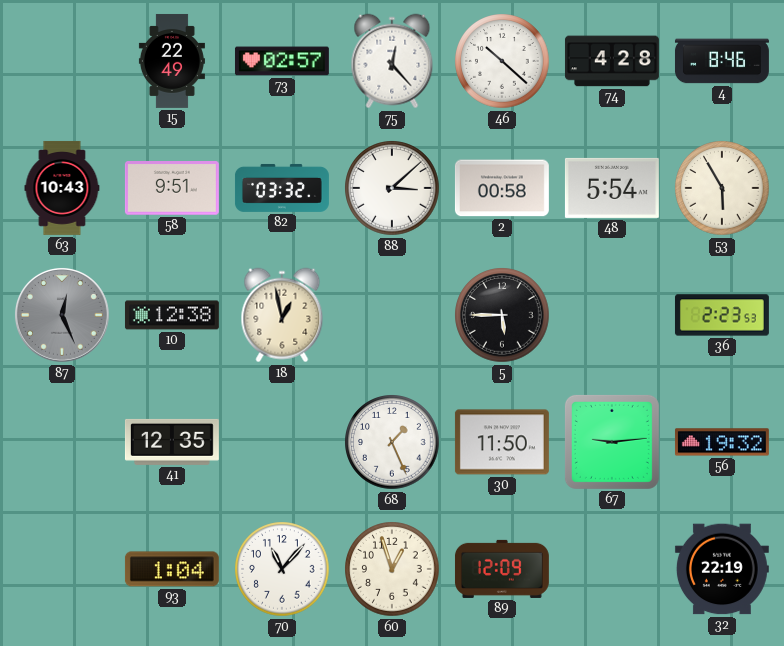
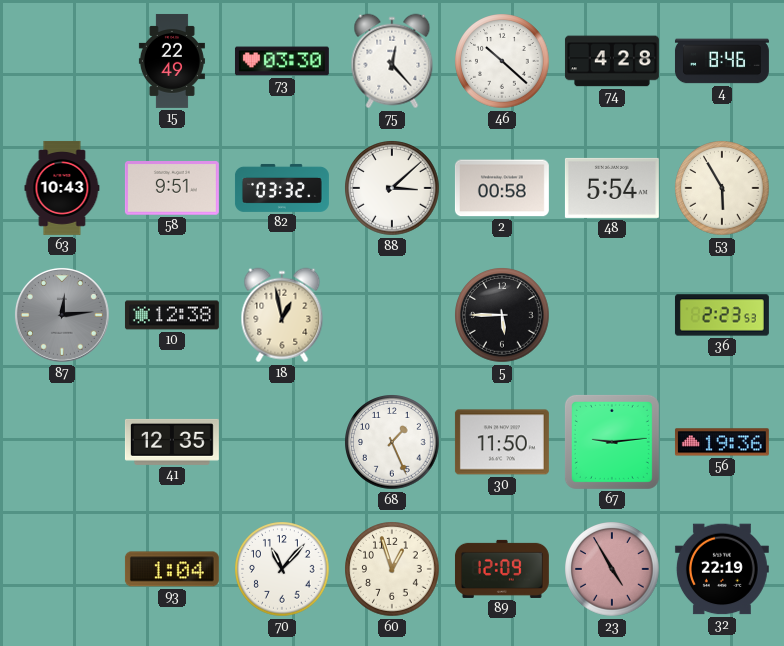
73: 02:57 -> 03:30 (282, 61)
87: 12:26 -> 12:14 (62, 315)
56: 19:32 -> 19:36 (722, 442)
23: none -> 4:55 (612, 569)
